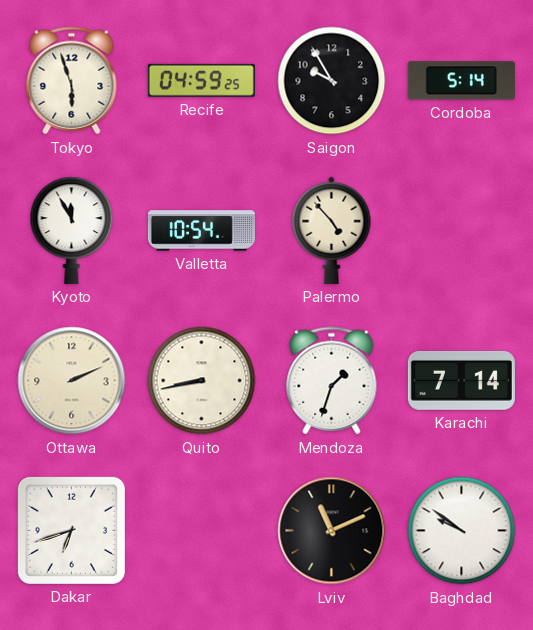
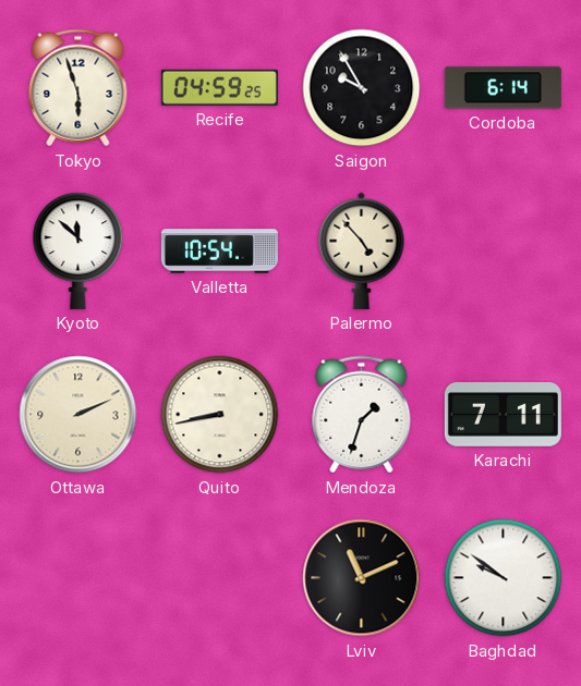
Cordoba: 5:14 -> 6:14 (503, 88)
Kyoto: 11:55 -> 11:52 (78, 250)
Karachi: 7:14 -> 7:11 (503, 414)
Dakar: 6:42 -> none (71, 530)
